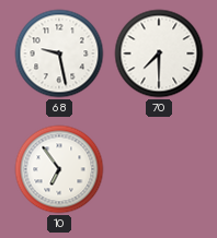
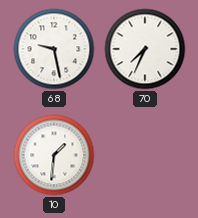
70: 7:30 -> 7:34 (145, 49)
10: 6:54 -> 1:31 (54, 155)
